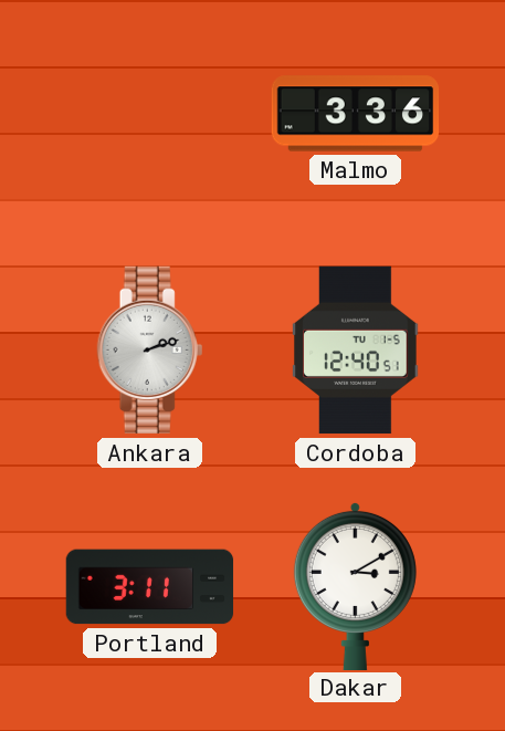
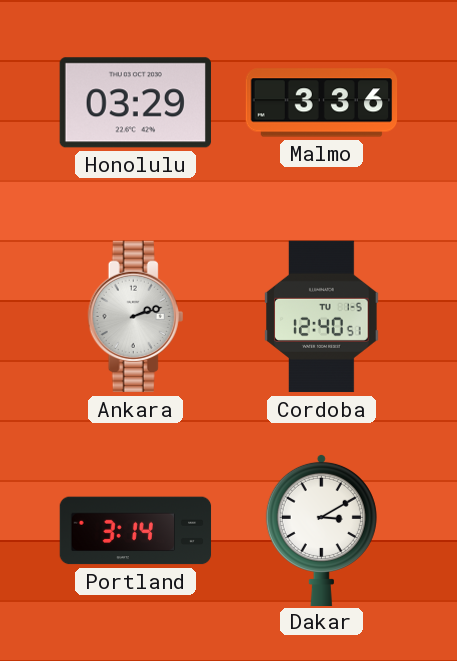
Honolulu: none -> 03:29 (135, 103)
Portland: 3:11 -> 3:14 (136, 531)
